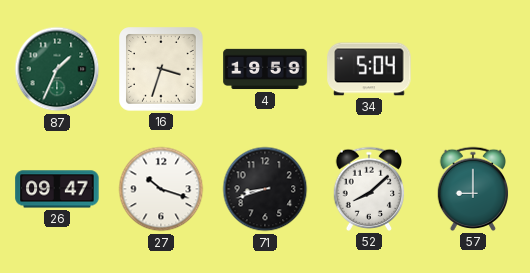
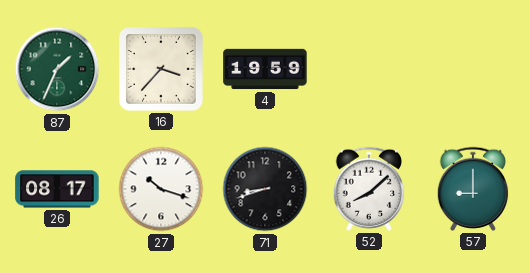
16: 3:33 -> 3:37 (161, 69)
34: 5:04 -> none (369, 69)
26: 09:47 -> 08:17 (57, 189)
